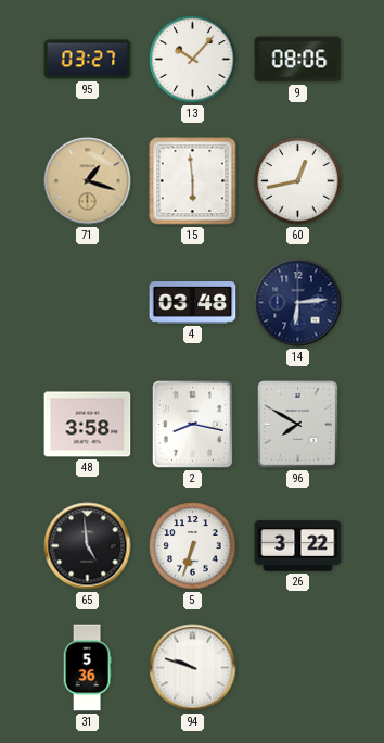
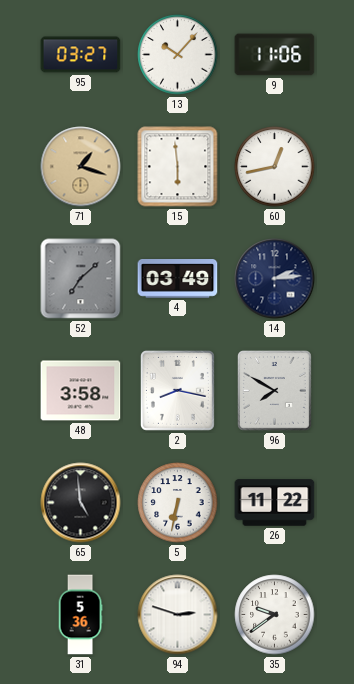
9: 08:06 -> 11:06 (275, 55)
52: none -> 7:08 (81, 279)
4: 03:48 -> 03:49 (178, 279)
14: 6:14 -> 2:14 (275, 279)
5: 6:33 -> 6:32 (178, 503)
26: 3:22 -> 11:22 (275, 503)
94: 9:48 -> 2:48 (178, 615)
35: none -> 9:39 (275, 615)
